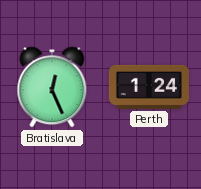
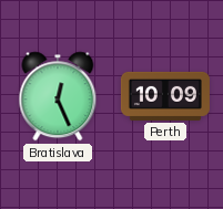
Perth: 1:24 -> 10:09 (165, 96)
